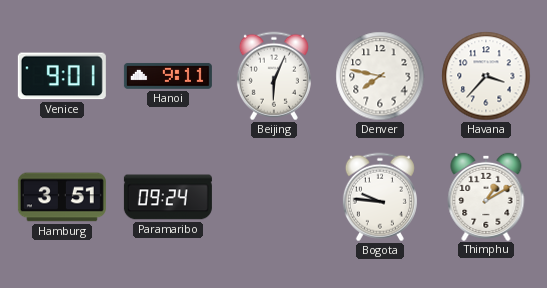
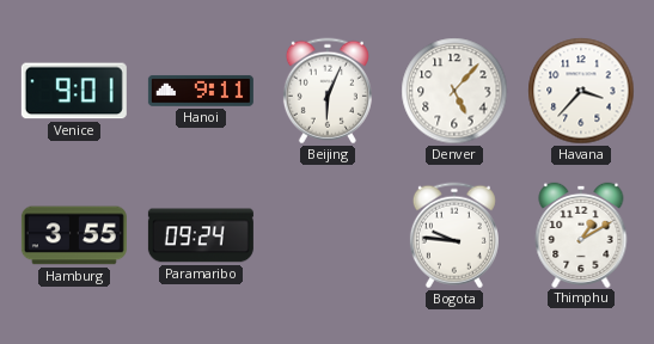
Denver: 7:47 -> 5:07 (454, 91)
Hamburg: 3:51 -> 3:55 (74, 235)
